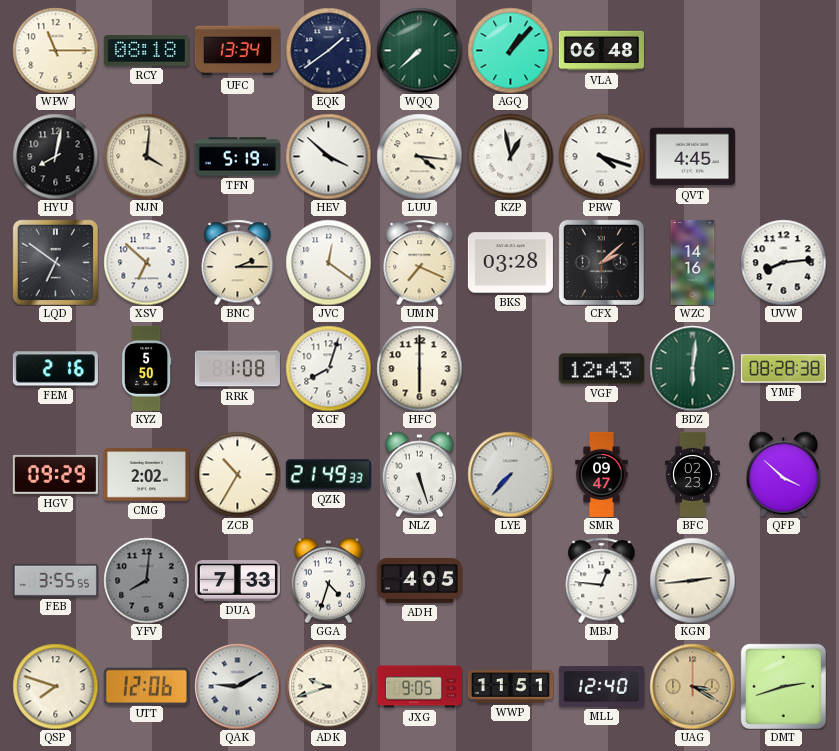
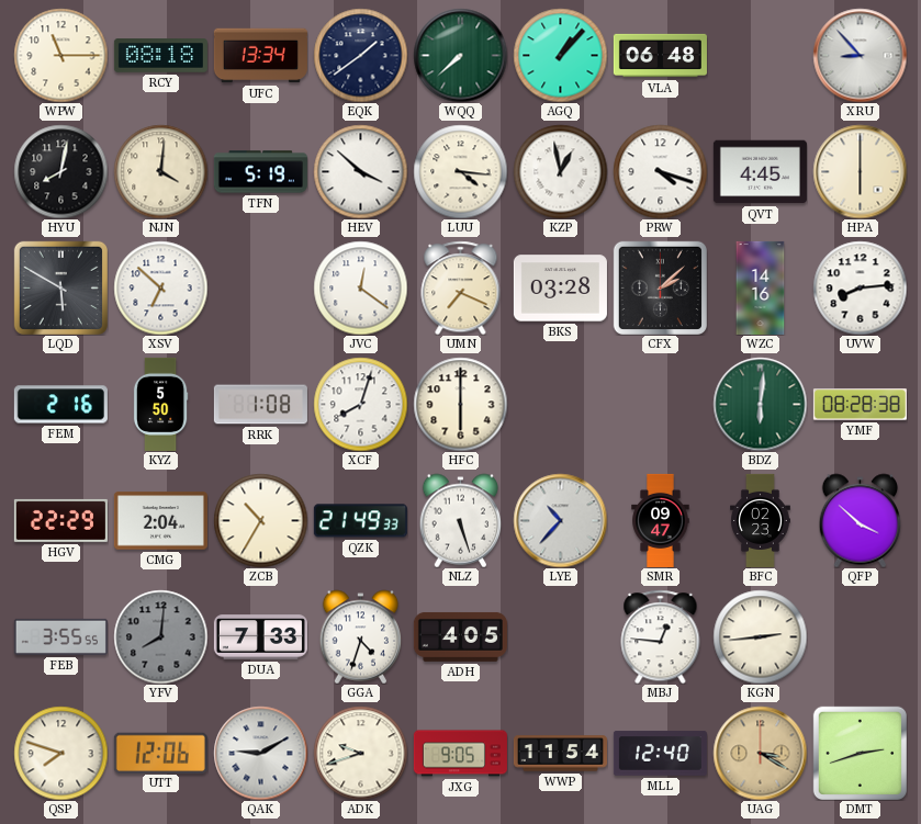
XRU: none -> 8:53 (860, 55)
HPA: none -> 6:00 (860, 171)
LQD: 6:51 -> 5:50 (60, 287)
BNC: 2:15 -> none (238, 262)
VGF: 12:43 -> none (601, 369)
HGV: 09:29 -> 22:29 (60, 520)
CMG: 2:02 -> 2:04 (160, 521)
LYE: 7:37 -> 10:37 (560, 520)
WWP: 11:51 -> 11:54 (560, 754)
